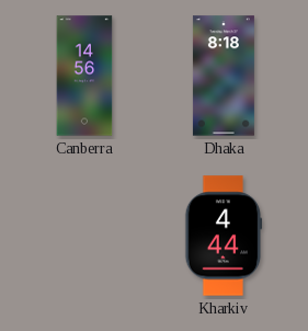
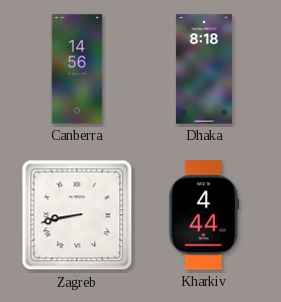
Zagreb: none -> 8:43 (77, 215)
